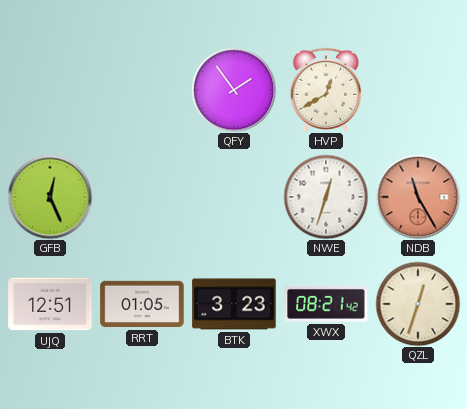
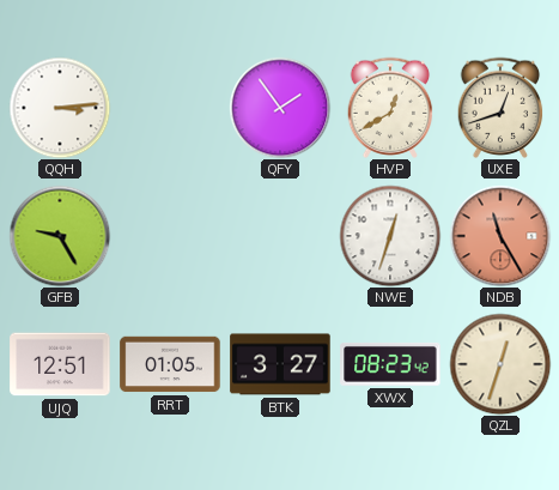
QQH: none -> 3:14 (60, 108)
UXE: none -> 12:42 (500, 107)
GFB: 12:26 -> 9:25 (60, 236)
BTK: 3:23 -> 3:27 (280, 364)
XWX: 08:21 -> 08:23 (390, 364)
